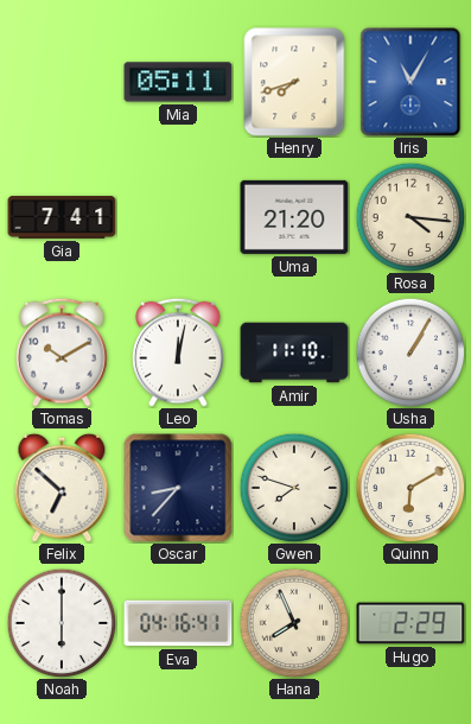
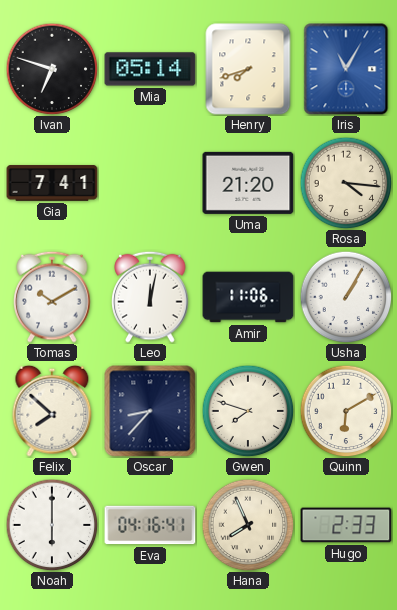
Ivan: none -> 6:48 (52, 69)
Mia: 05:11 -> 05:14 (150, 69)
Amir: 11:10 -> 11:06 (248, 297)
Felix: 6:52 -> 7:52 (52, 411)
Hugo: 2:29 -> 2:33 (346, 525)
